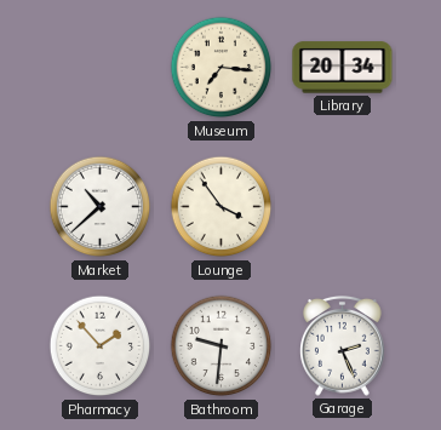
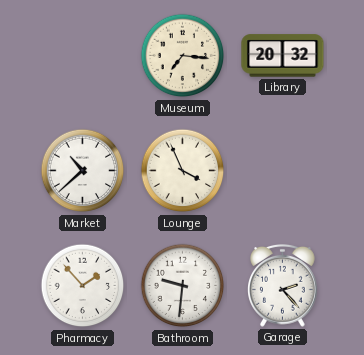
Library: 20:34 -> 20:32 (283, 56)
Lounge: 3:54 -> 3:56 (183, 171)
Garage: 2:26 -> 2:23 (283, 286)
